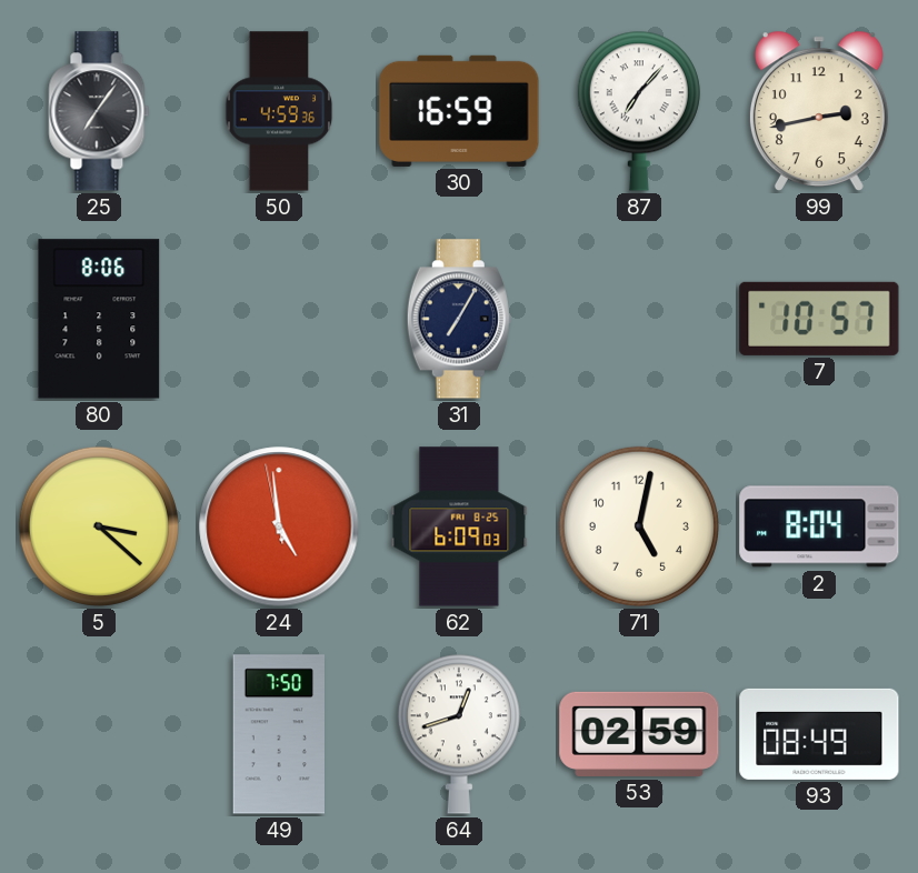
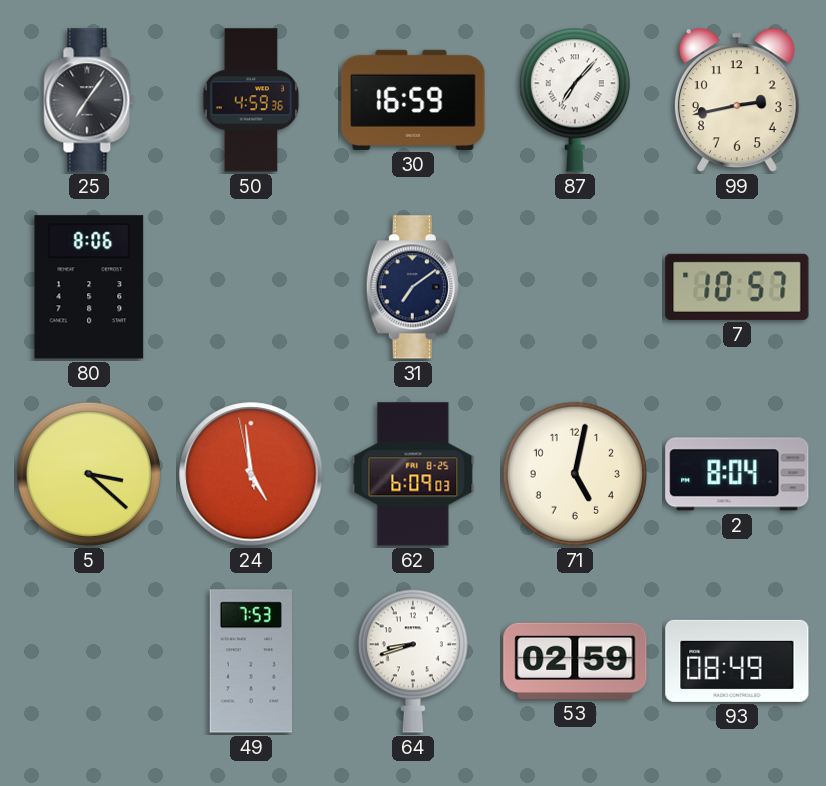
31: 7:05 -> 7:09 (413, 287)
49: 7:50 -> 7:53 (250, 661)
64: 12:42 -> 8:42 (413, 661)
